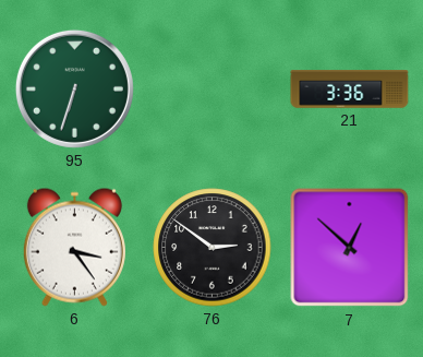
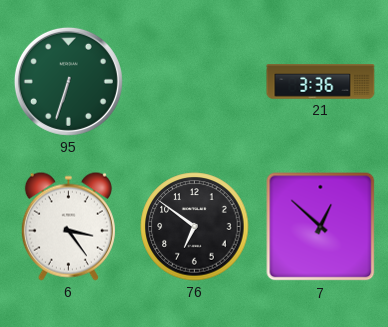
76: 2:51 -> 6:51 (195, 227)
